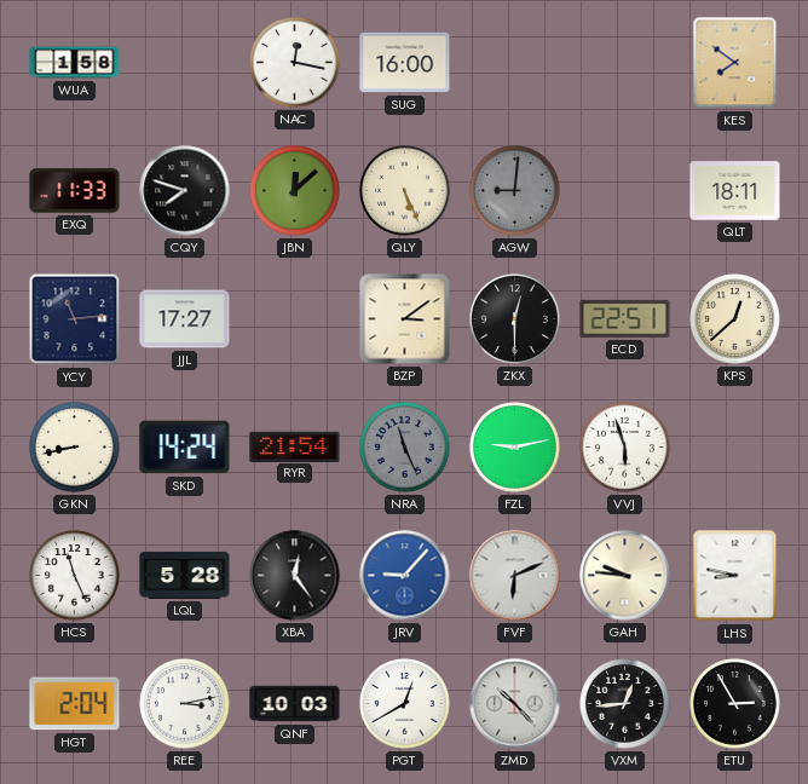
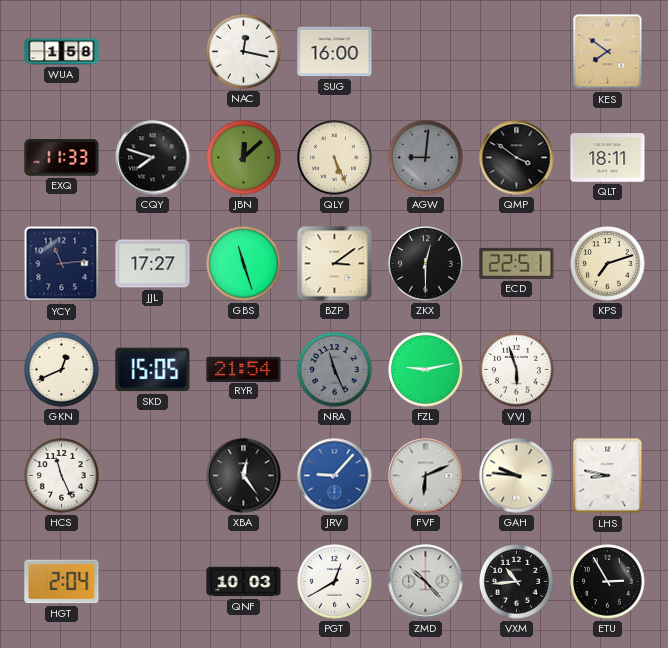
QMP: none -> 3:51 (517, 158)
GBS: none -> 11:27 (244, 264)
KPS: 12:38 -> 7:12 (608, 264)
GKN: 8:43 -> 12:41 (62, 370)
SKD: 14:24 -> 15:05 (153, 370)
LQL: 5:28 -> none (185, 575)
REE: 3:13 -> none (185, 704)
VXM: 12:44 -> 10:44 (517, 582)
